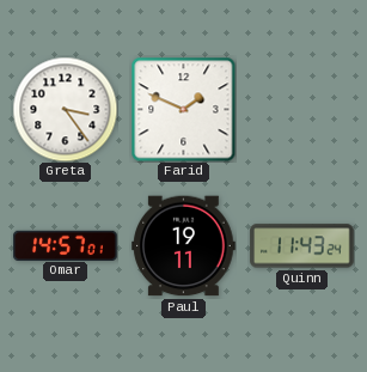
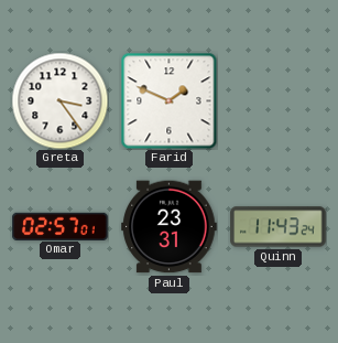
Omar: 14:57 -> 02:57 (61, 226)
Paul: 19:11 -> 23:31 (170, 227)
